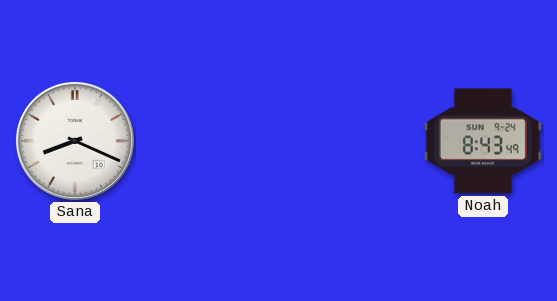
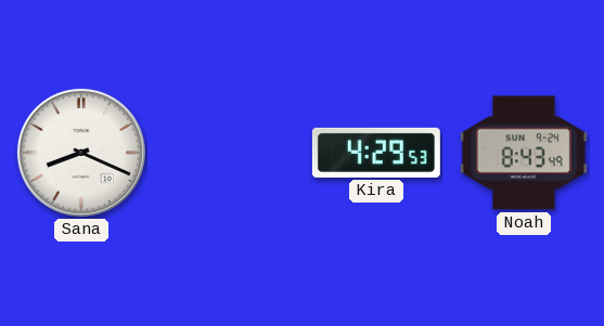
Kira: none -> 4:29 (376, 153)
